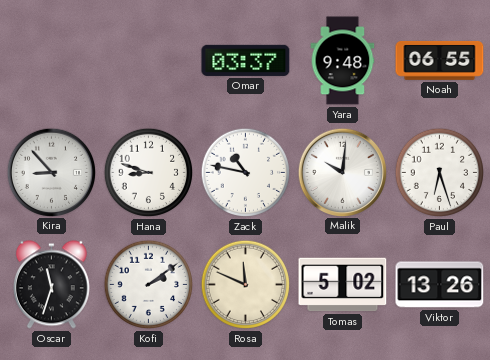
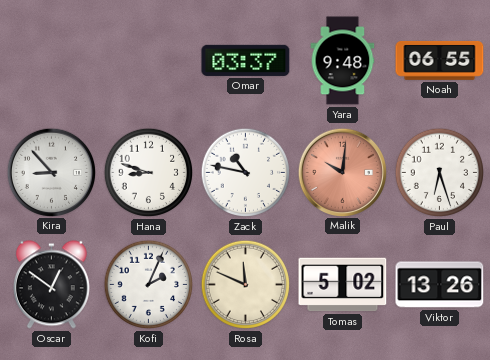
Malik dial: white -> salmon (342, 172)
Oscar: 11:33 -> 12:51 (51, 285)
Kofi: 2:09 -> 2:04 (149, 285)
